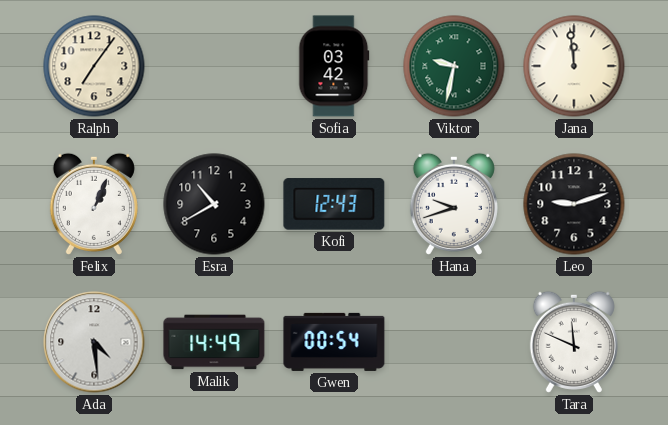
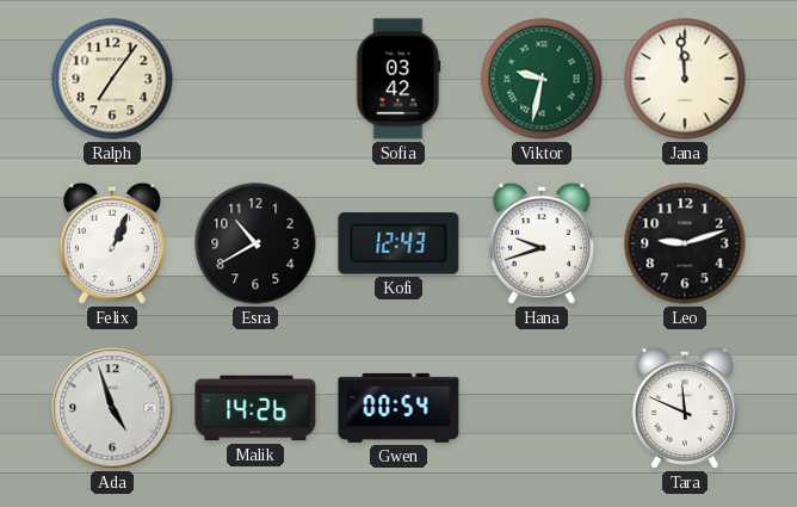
Ada: 4:29 -> 4:57 (112, 408)
Malik: 14:49 -> 14:26 (255, 408)
